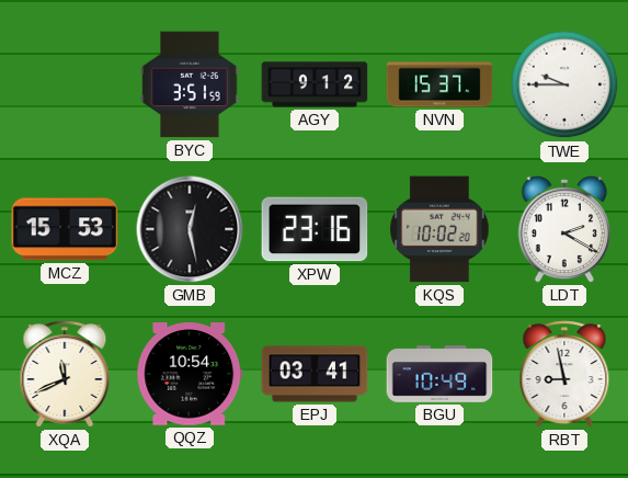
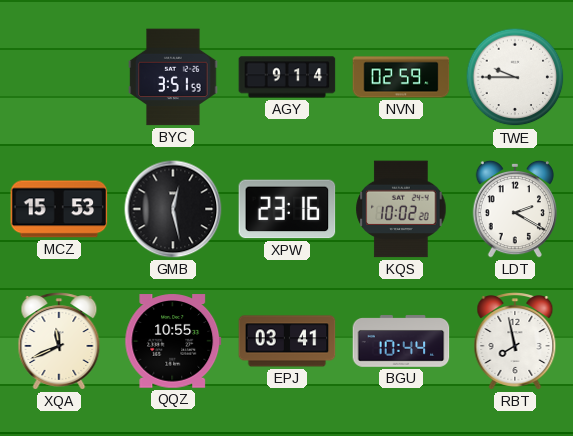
AGY: 9:12 -> 9:14 (287, 77)
NVN: 15:37 -> 02:59 (401, 77)
QQZ: 10:54 -> 10:55 (173, 341)
BGU: 10:49 -> 10:44 (401, 341)
RBT: 8:58 -> 7:58 (515, 341)
